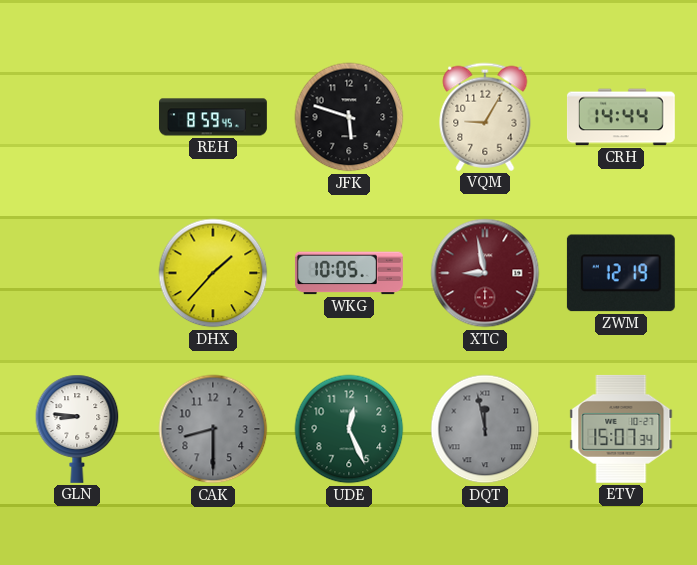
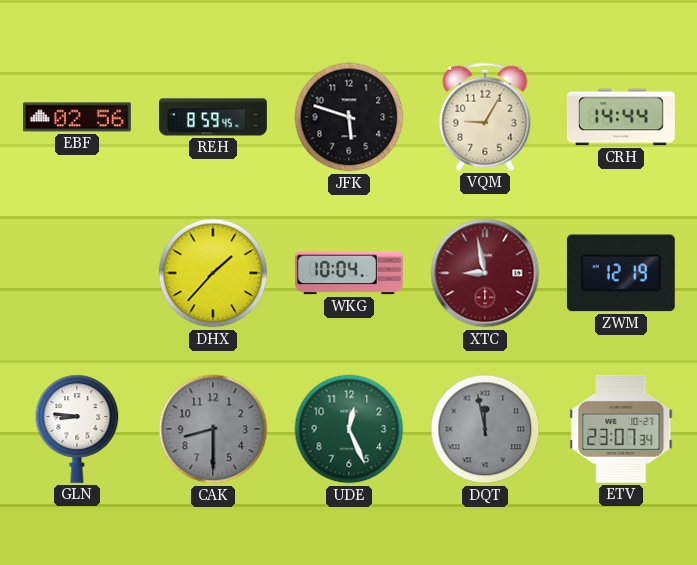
EBF: none -> 02:56 (77, 117)
WKG: 10:05 -> 10:04 (349, 273)
ETV: 15:07 -> 23:07 (621, 429)
